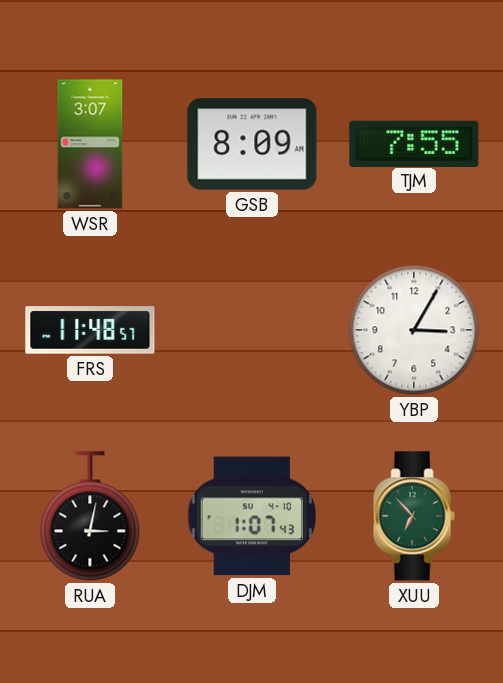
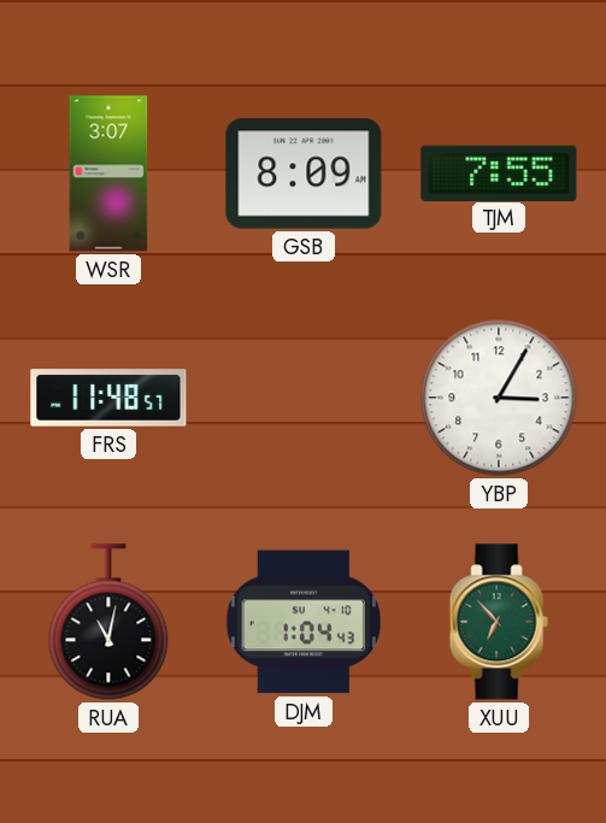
RUA: 3:02 -> 11:02 (108, 622)
DJM: 1:07 -> 1:04 (302, 622)
